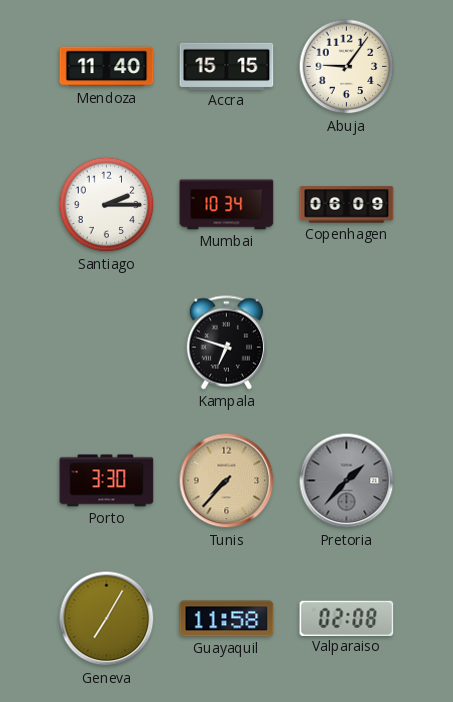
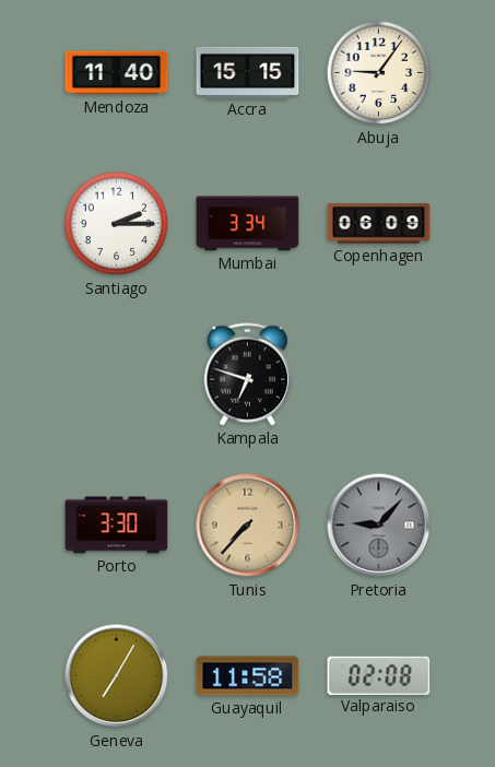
Mumbai: 10:34 -> 3:34 (248, 224)
Pretoria: 1:37 -> 9:07 (379, 526)
